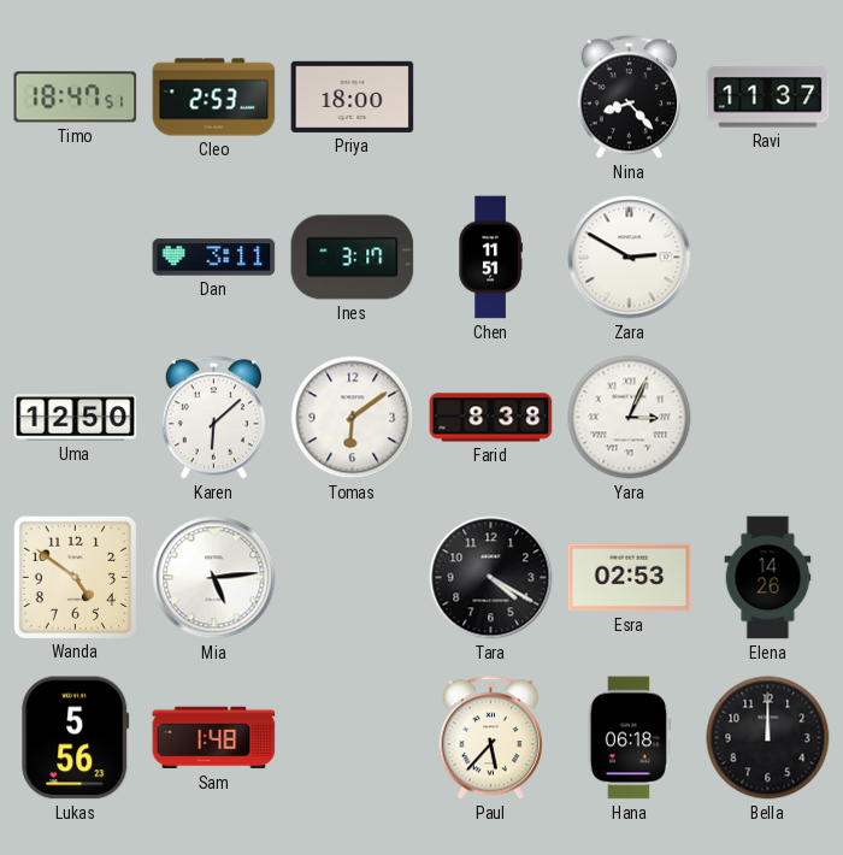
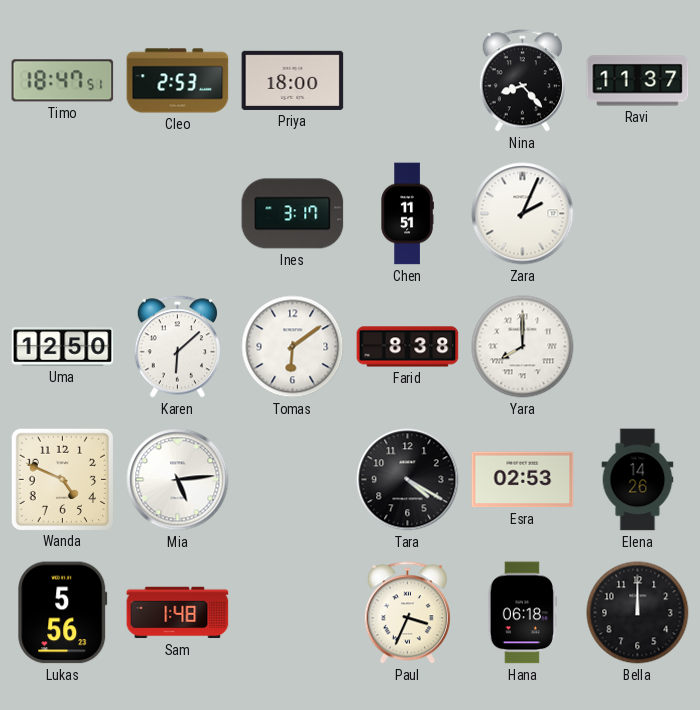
Dan: 3:11 -> none (214, 258)
Zara: 2:50 -> 2:04 (523, 214)
Yara: 3:04 -> 8:00 (523, 347)
Wanda: 4:51 -> 4:49 (62, 479)
Paul: 5:37 -> 3:34 (407, 613)
